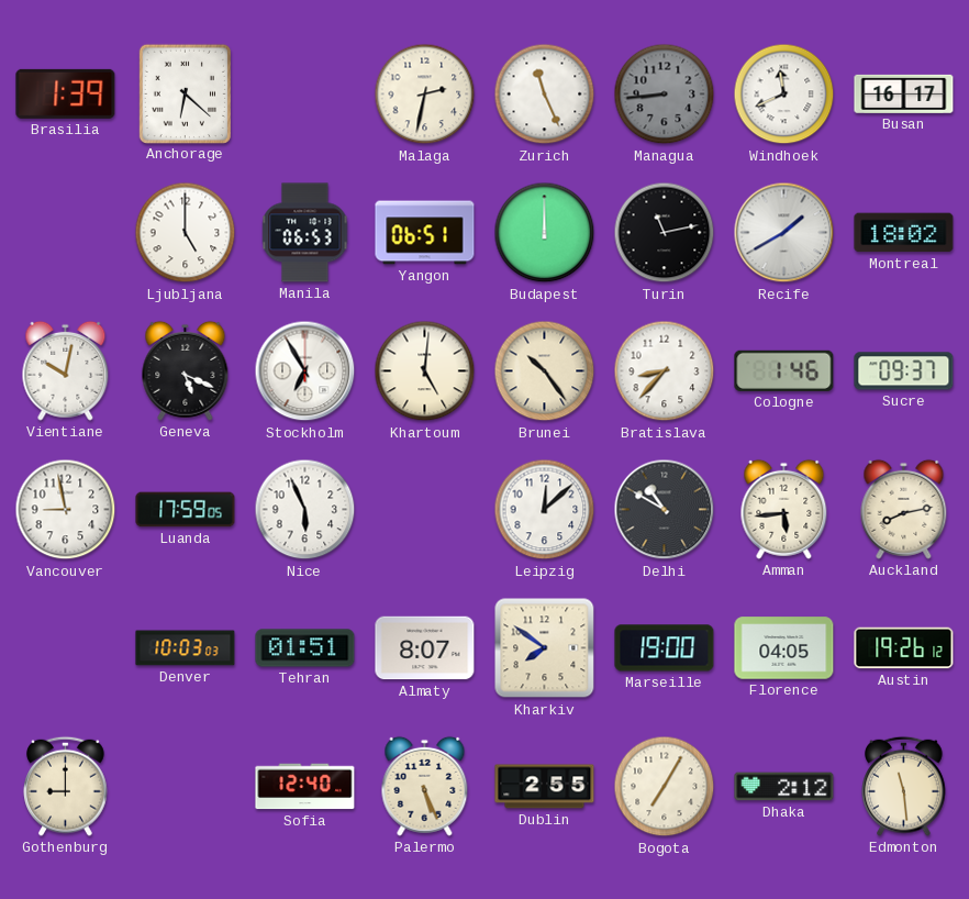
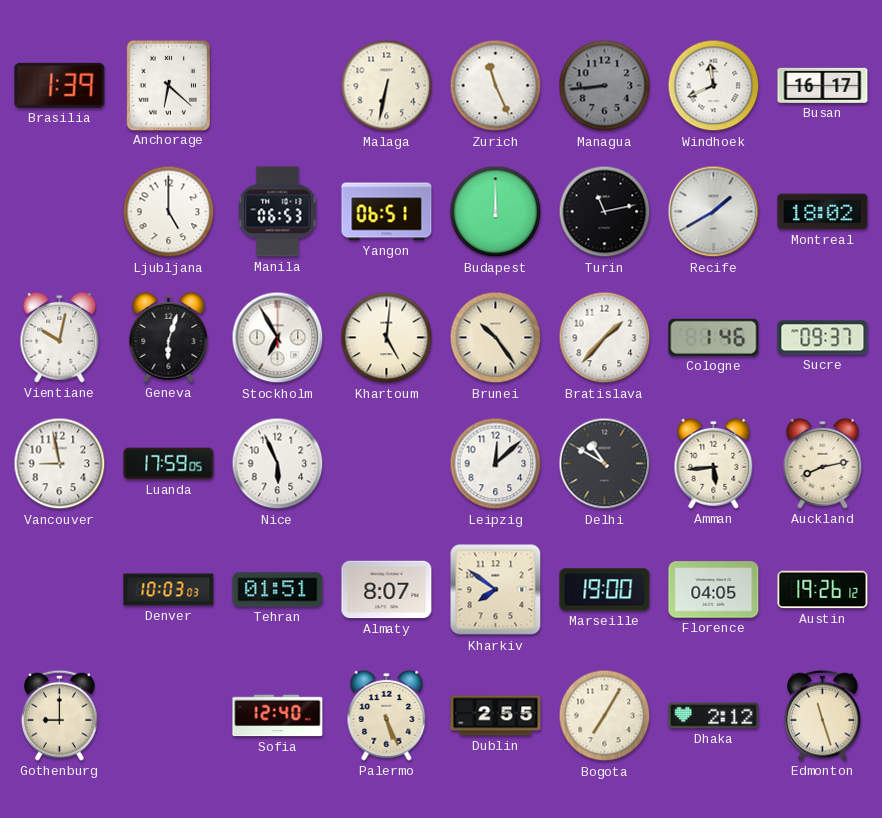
Malaga: 2:32 -> 6:32 (387, 86)
Geneva: 5:19 -> 6:03 (169, 337)
Bratislava: 8:37 -> 1:37 (605, 338)
Edmonton: 11:29 -> 11:27 (823, 715)
